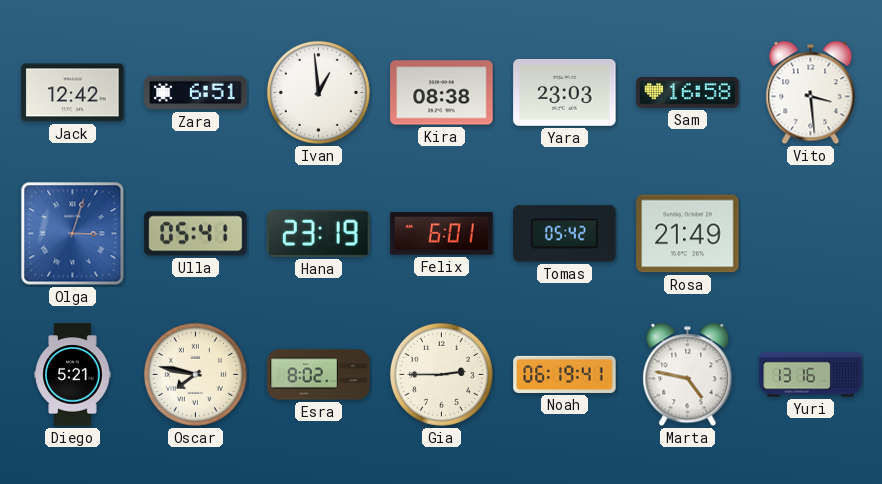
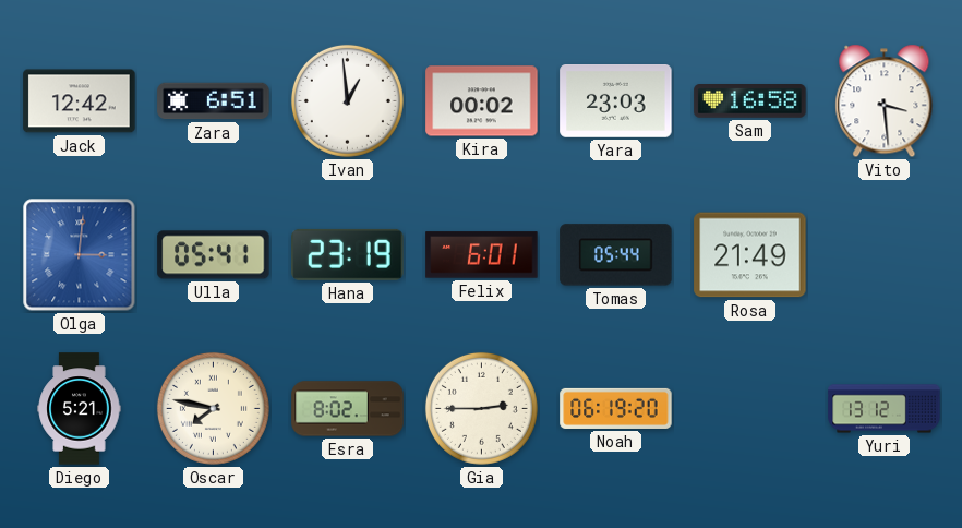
Kira: 08:38 -> 00:02 (482, 101)
Olga: 3:03 -> 3:01 (80, 255)
Tomas: 05:42 -> 05:44 (616, 255)
Noah: 06:19:41 -> 06:19:20 (616, 408)
Marta: 4:47 -> none (688, 375)
Yuri: 13:16 -> 13:12 (885, 409)
